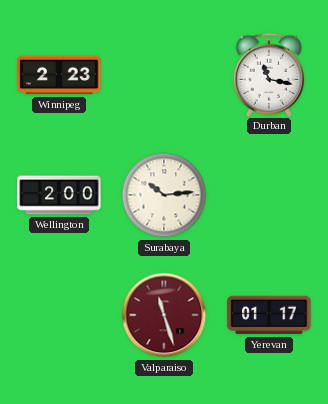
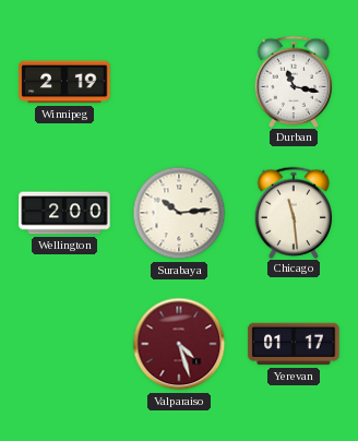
Winnipeg: 2:23 -> 2:19 (64, 82)
Chicago: none -> 11:29 (294, 212)
Valparaiso: 11:27 -> 4:27 (179, 344)
